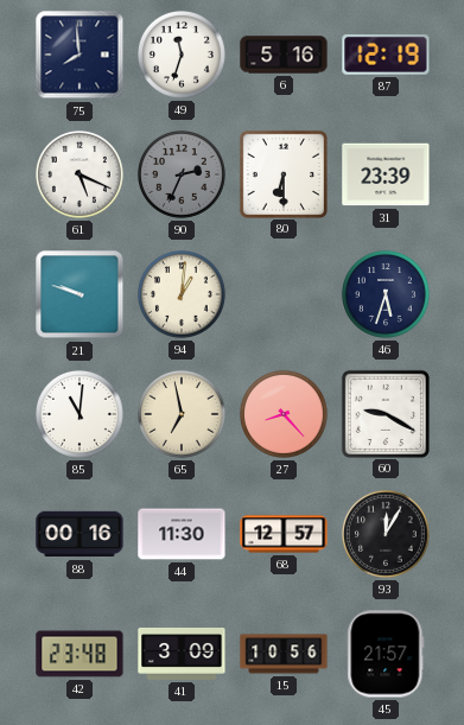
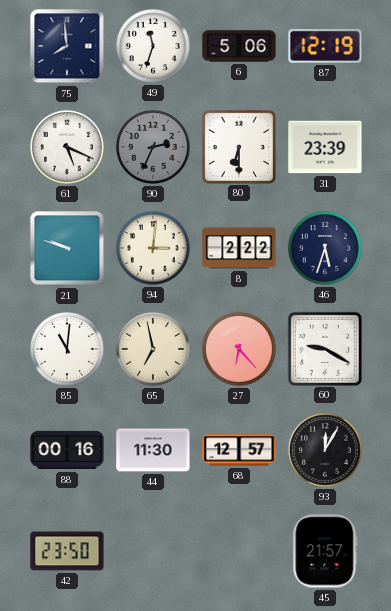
6: 5:16 -> 5:06 (239, 46)
94: 1:01 -> 3:01 (153, 248)
8: none -> 2:22 (239, 248)
27: 8:23 -> 6:23 (239, 349)
42: 23:48 -> 23:50 (67, 551)
41: 3:09 -> none (182, 654)
15: 10:56 -> none (284, 654)
